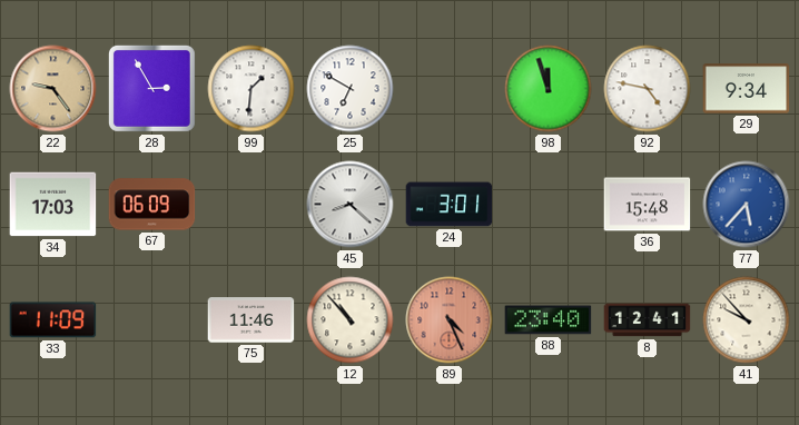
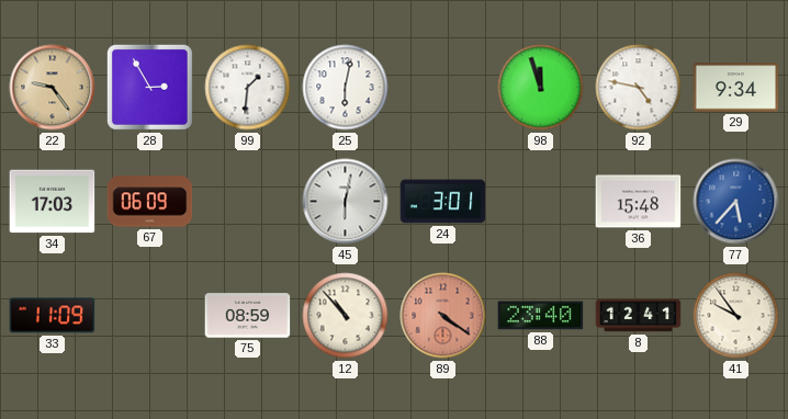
25: 6:50 -> 6:02 (346, 88)
45: 8:22 -> 6:02 (346, 202)
75: 11:46 -> 08:59 (248, 316)
89: 4:26 -> 4:21 (443, 316)
41: 9:53 -> 9:54 (736, 316)
